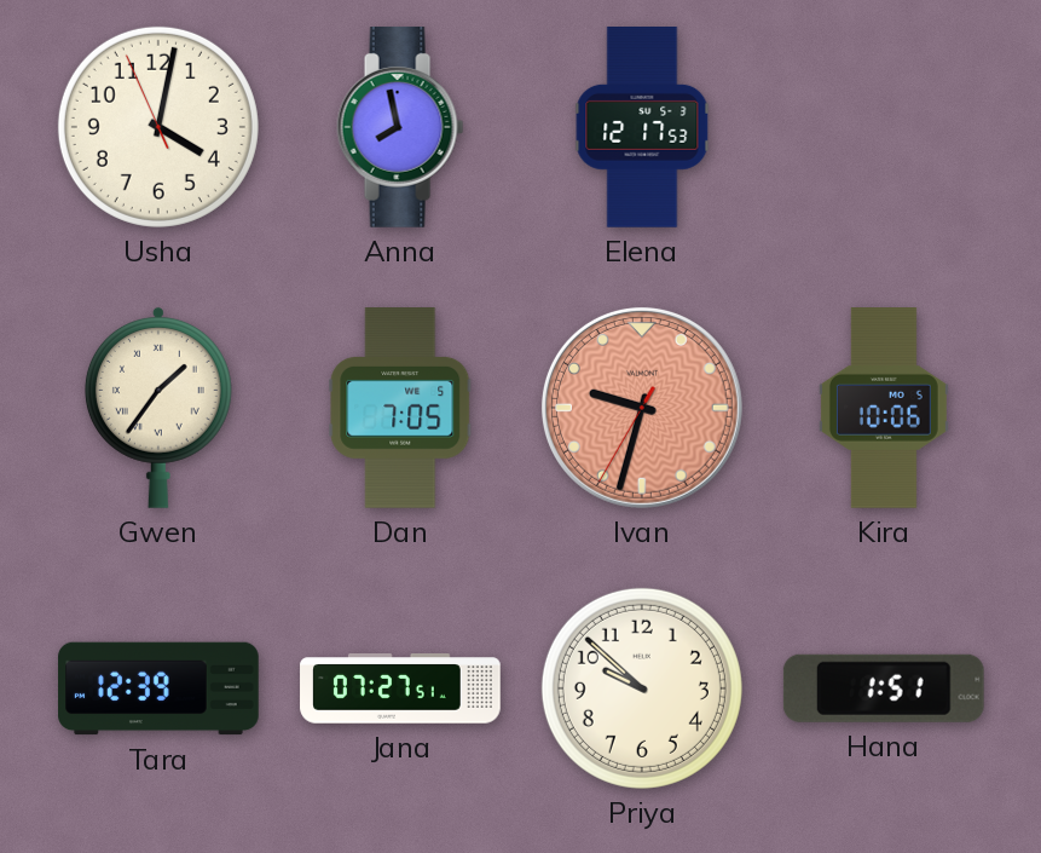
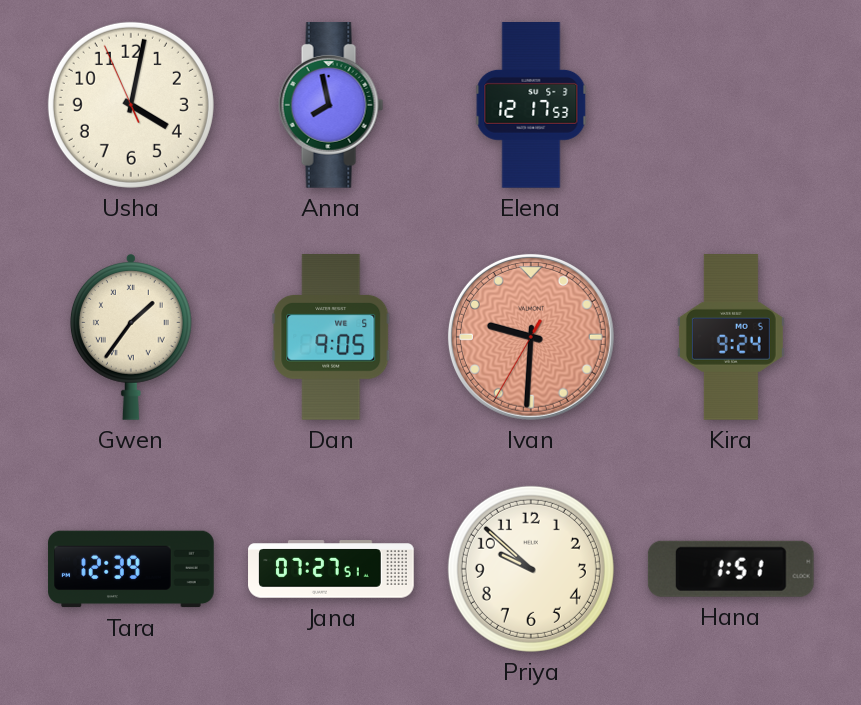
Dan: 7:05 -> 9:05 (331, 338)
Ivan: 9:32 -> 9:30 (531, 337)
Kira: 10:06 -> 9:24 (731, 338)
